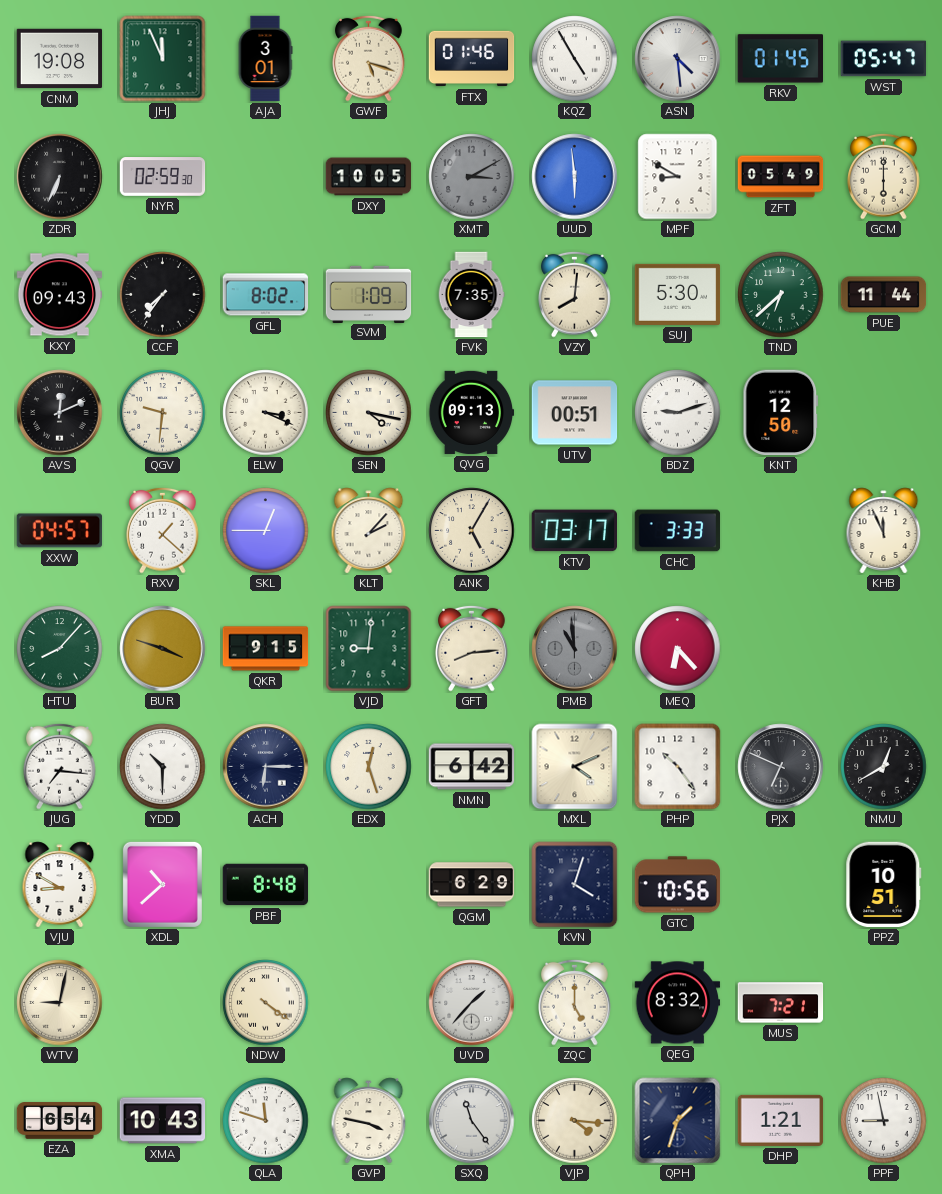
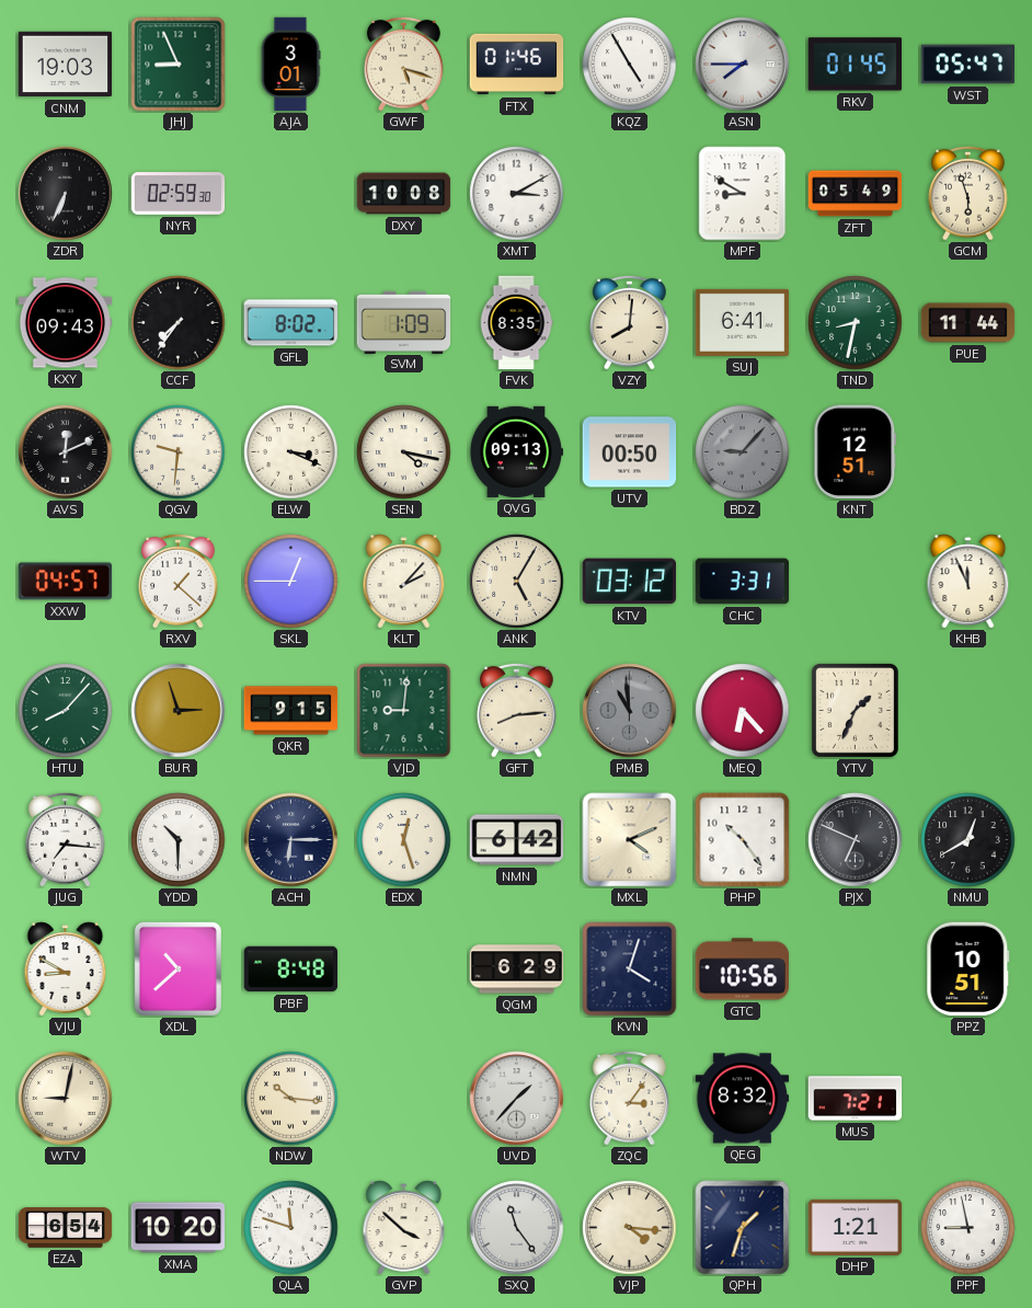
CNM: 19:08 -> 19:03 (66, 65)
JHJ: 11:56 -> 8:56 (179, 65)
ASN: 4:29 -> 7:45 (743, 65)
DXY: 10:05 -> 10:08 (404, 194)
XMT dial: grey -> white (517, 194)
UUD: 5:59 -> none (575, 177)
GCM: 6:00 -> 5:57 (968, 193)
FVK: 7:35 -> 8:35 (516, 323)
SUJ: 5:30 -> 6:41 (743, 322)
TND: 6:38 -> 8:32 (856, 323)
UTV: 00:51 -> 00:50 (630, 452)
BDZ: 9:12 -> 9:07 (743, 452)
BDZ dial: white -> grey (743, 452)
KNT: 12:50 -> 12:51 (856, 452)
KTV: 03:17 -> 03:12 (629, 582)
CHC: 3:33 -> 3:31 (743, 582)
BUR: 3:48 -> 2:57 (179, 711)
YTV: none -> 1:34 (855, 710)
NDW: 4:21 -> 10:16 (291, 1099)
ZQC: 5:00 -> 3:06 (630, 1098)
XMA: 10:43 -> 10:20 (179, 1228)
GVP: 3:47 -> 3:52 (404, 1228)
